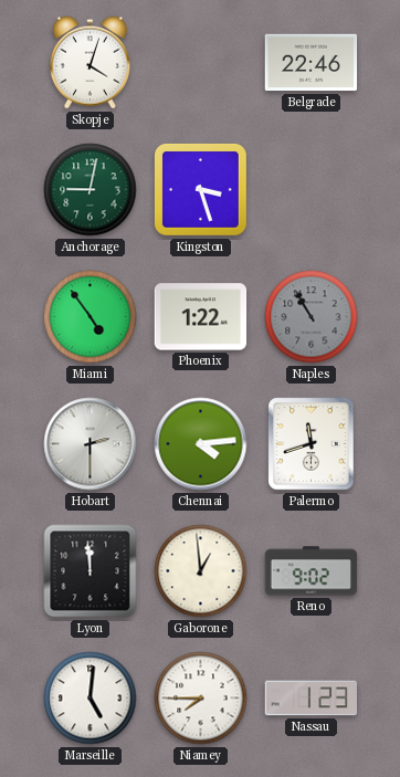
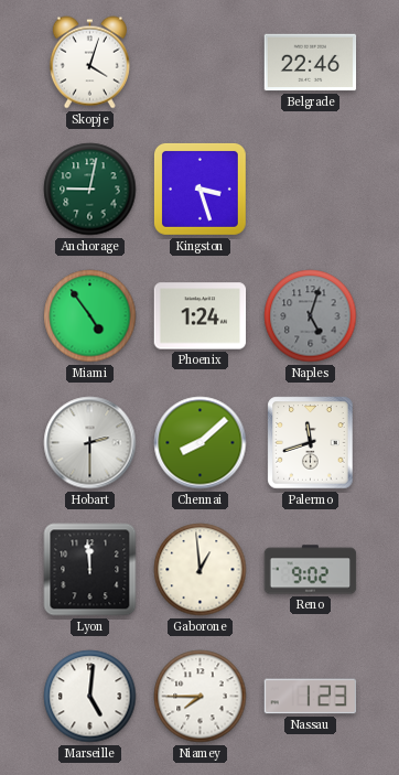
Phoenix: 1:22 -> 1:24 (201, 316)
Naples: 10:55 -> 5:03 (311, 316)
Chennai: 4:14 -> 8:08 (201, 443)
